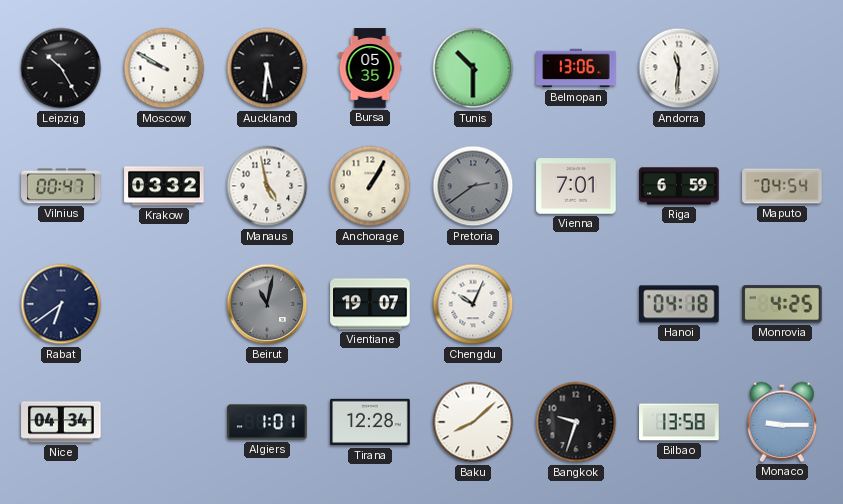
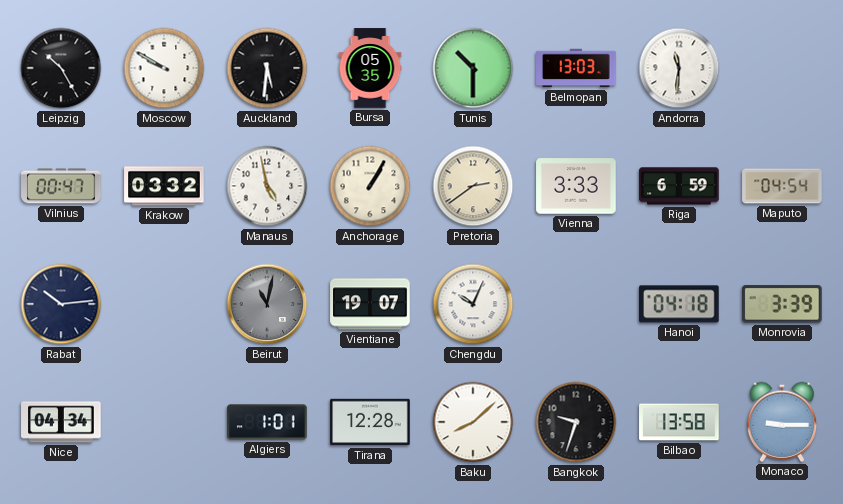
Belmopan: 13:06 -> 13:03 (576, 68)
Pretoria dial: grey -> cream (473, 186)
Vienna: 7:01 -> 3:33 (576, 186)
Rabat: 6:39 -> 10:14 (61, 304)
Monrovia: 4:25 -> 3:39 (783, 304)
